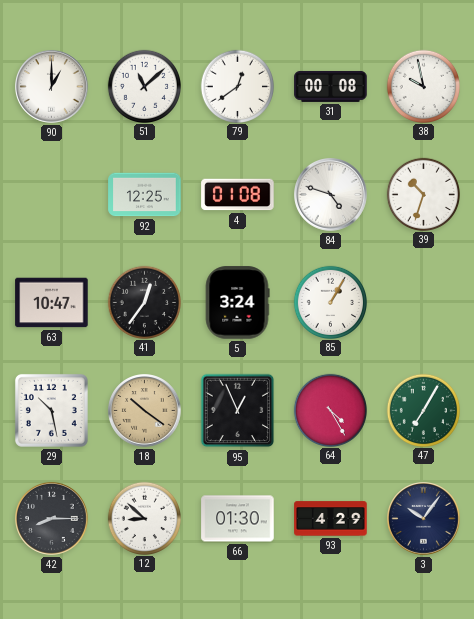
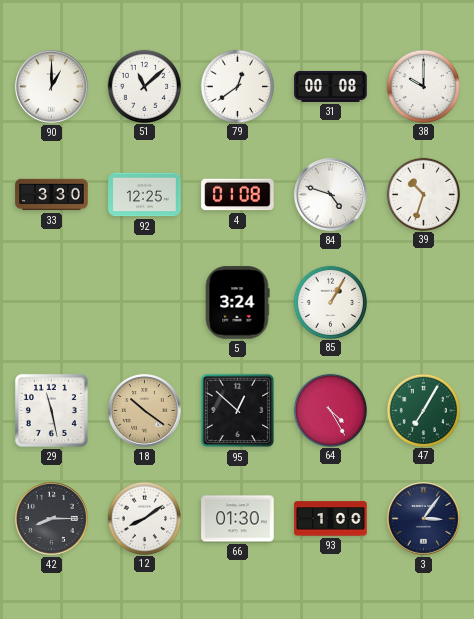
38: 9:58 -> 10:00 (423, 86)
33: none -> 3:30 (52, 195)
63: 10:47 -> none (52, 303)
41: 12:36 -> none (144, 302)
29: 10:28 -> 11:28 (51, 410)
95: 12:56 -> 12:52 (238, 411)
12: 8:52 -> 8:09 (144, 518)
93: 4:29 -> 1:00 (331, 519)
3: 10:06 -> 3:06 (424, 519)
